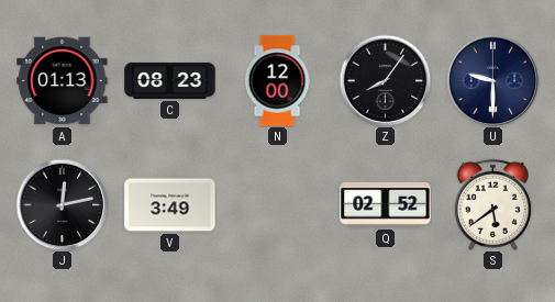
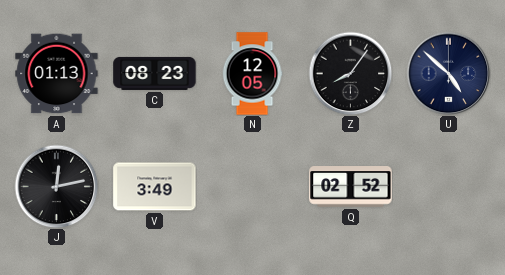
N: 12:00 -> 12:05 (252, 74)
U: 9:30 -> 4:52 (448, 73)
S: 5:39 -> none (492, 204)
